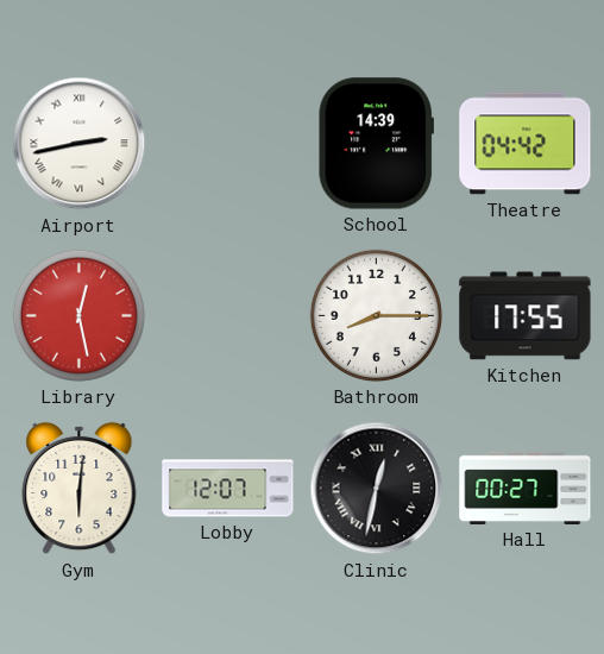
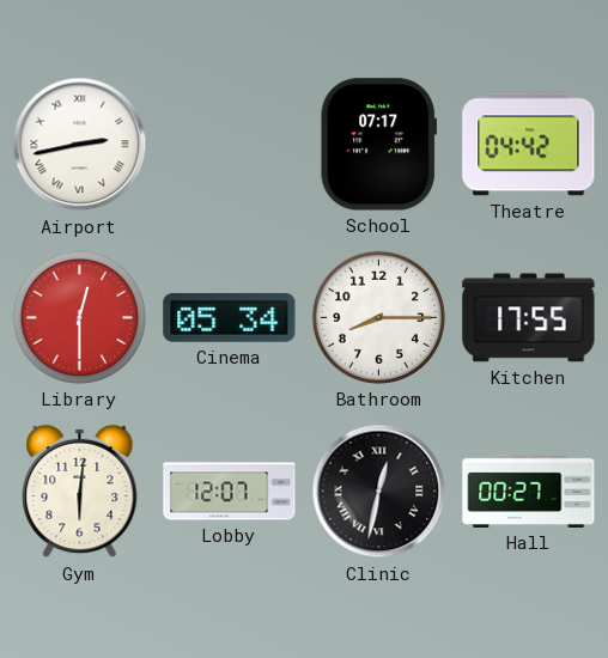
School: 14:39 -> 07:17 (378, 145)
Library: 12:28 -> 12:30 (79, 317)
Cinema: none -> 05:34 (230, 317)
